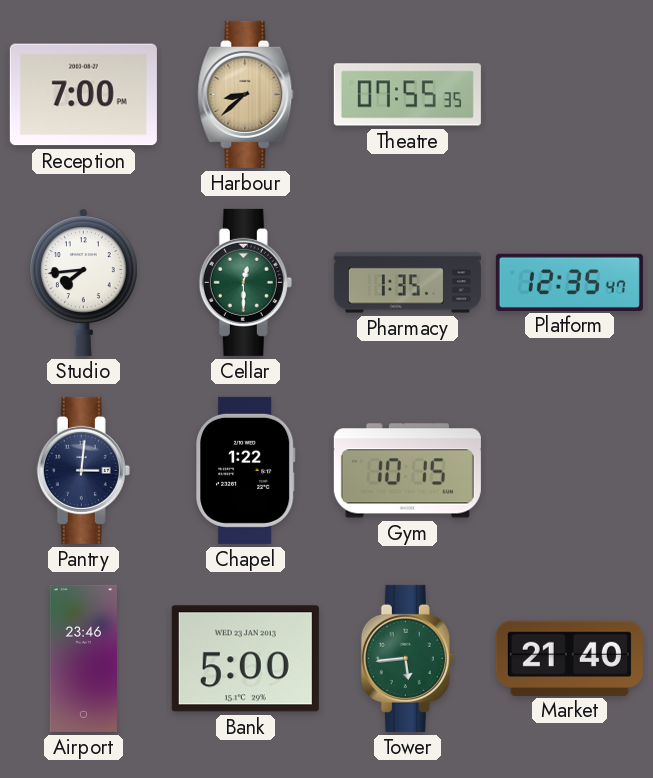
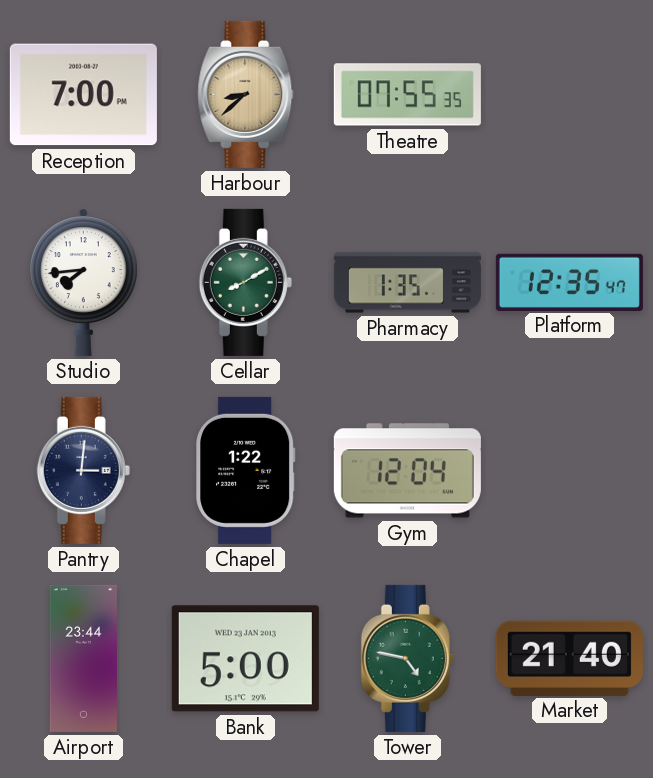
Cellar: 12:30 -> 8:10 (245, 282)
Gym: 10:15 -> 12:04 (407, 471)
Airport: 23:46 -> 23:44 (83, 658)
Tower: 5:44 -> 4:47 (407, 658)
